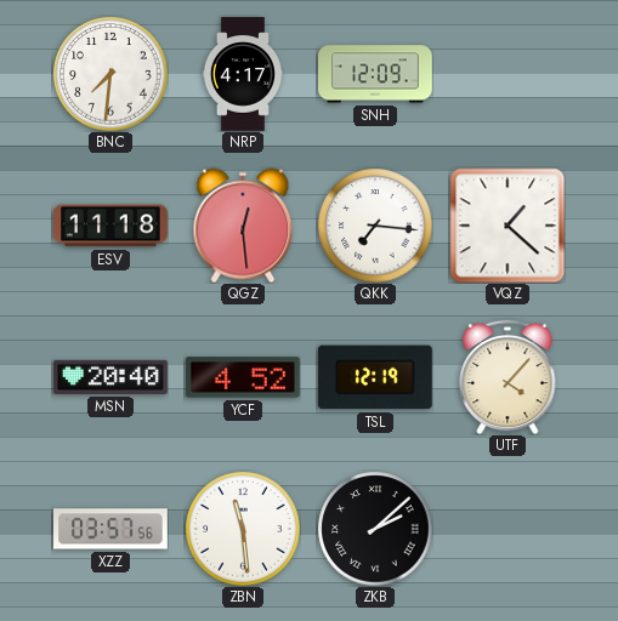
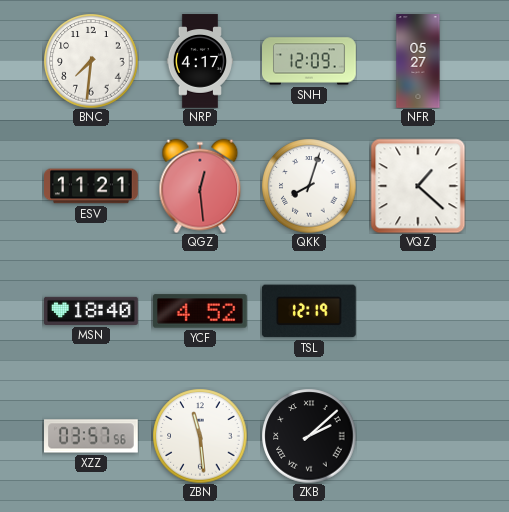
NFR: none -> 05:27 (418, 61)
ESV: 11:18 -> 11:21 (92, 186)
QKK: 7:16 -> 8:03 (309, 186)
MSN: 20:40 -> 18:40 (92, 311)
UTF: 4:07 -> none (508, 377)
